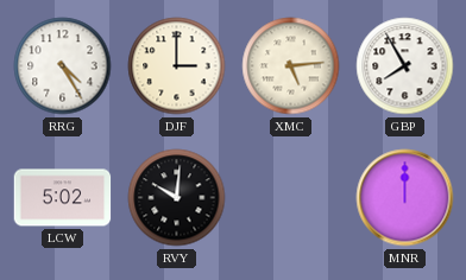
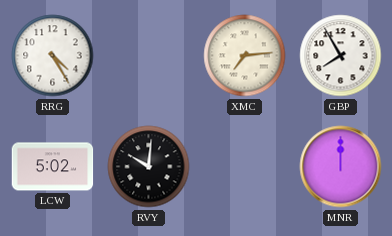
DJF: 3:00 -> none (177, 66)
XMC: 5:14 -> 7:14 (245, 56)
